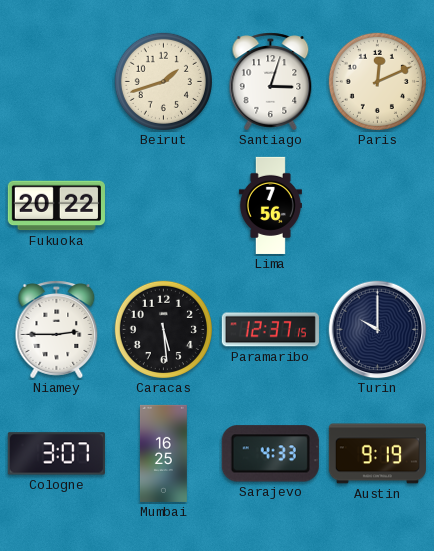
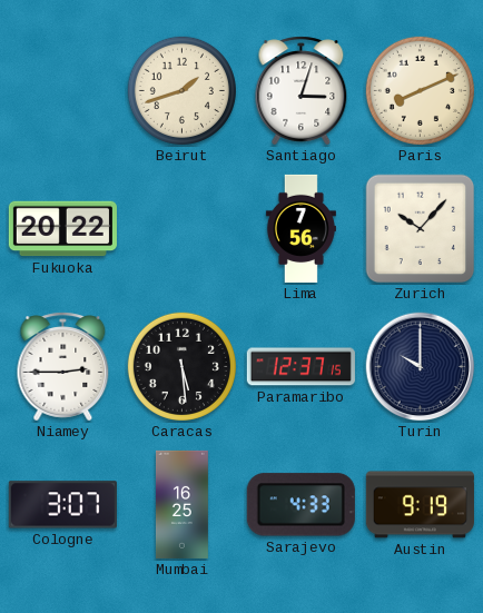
Paris: 12:11 -> 8:11 (420, 90)
Zurich: none -> 10:07 (421, 229)
